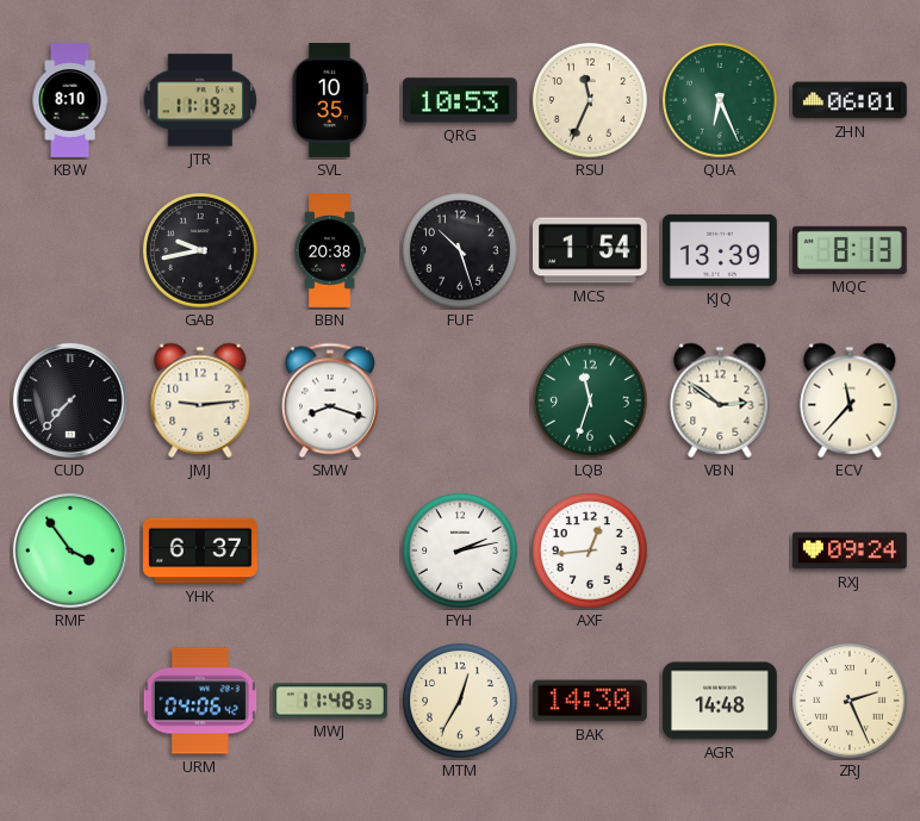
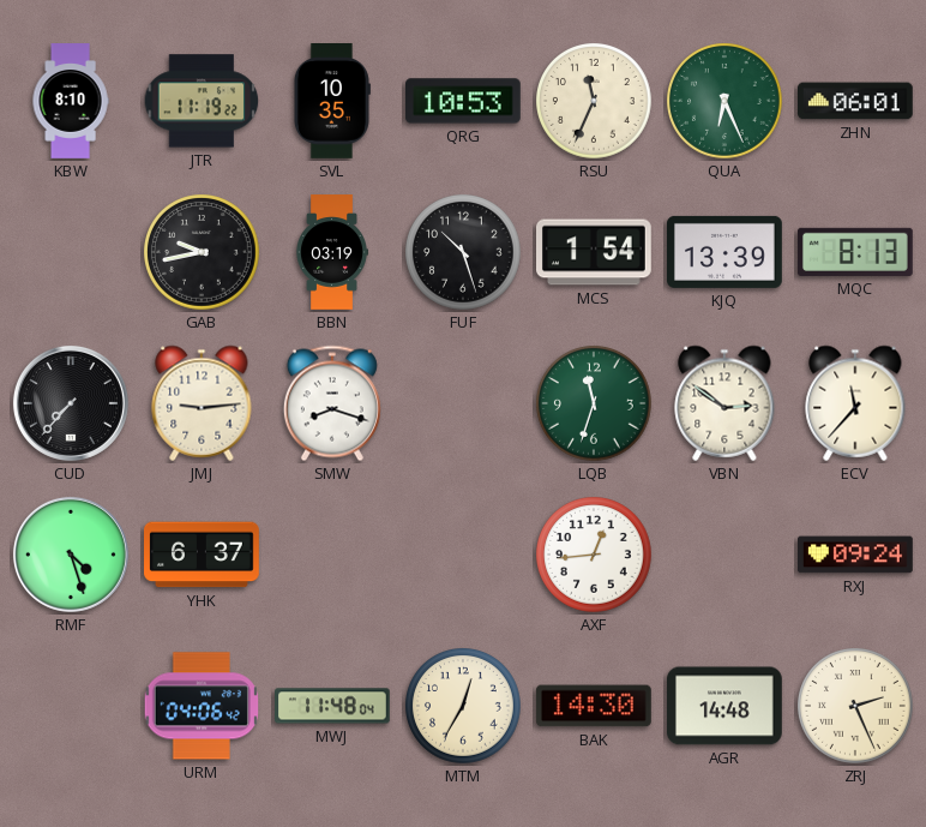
BBN: 20:38 -> 03:19 (331, 252)
RMF: 3:54 -> 4:27 (71, 555)
FYH: 2:13 -> none (461, 552)
MWJ: 11:48:53 -> 11:48:04 (333, 706)
